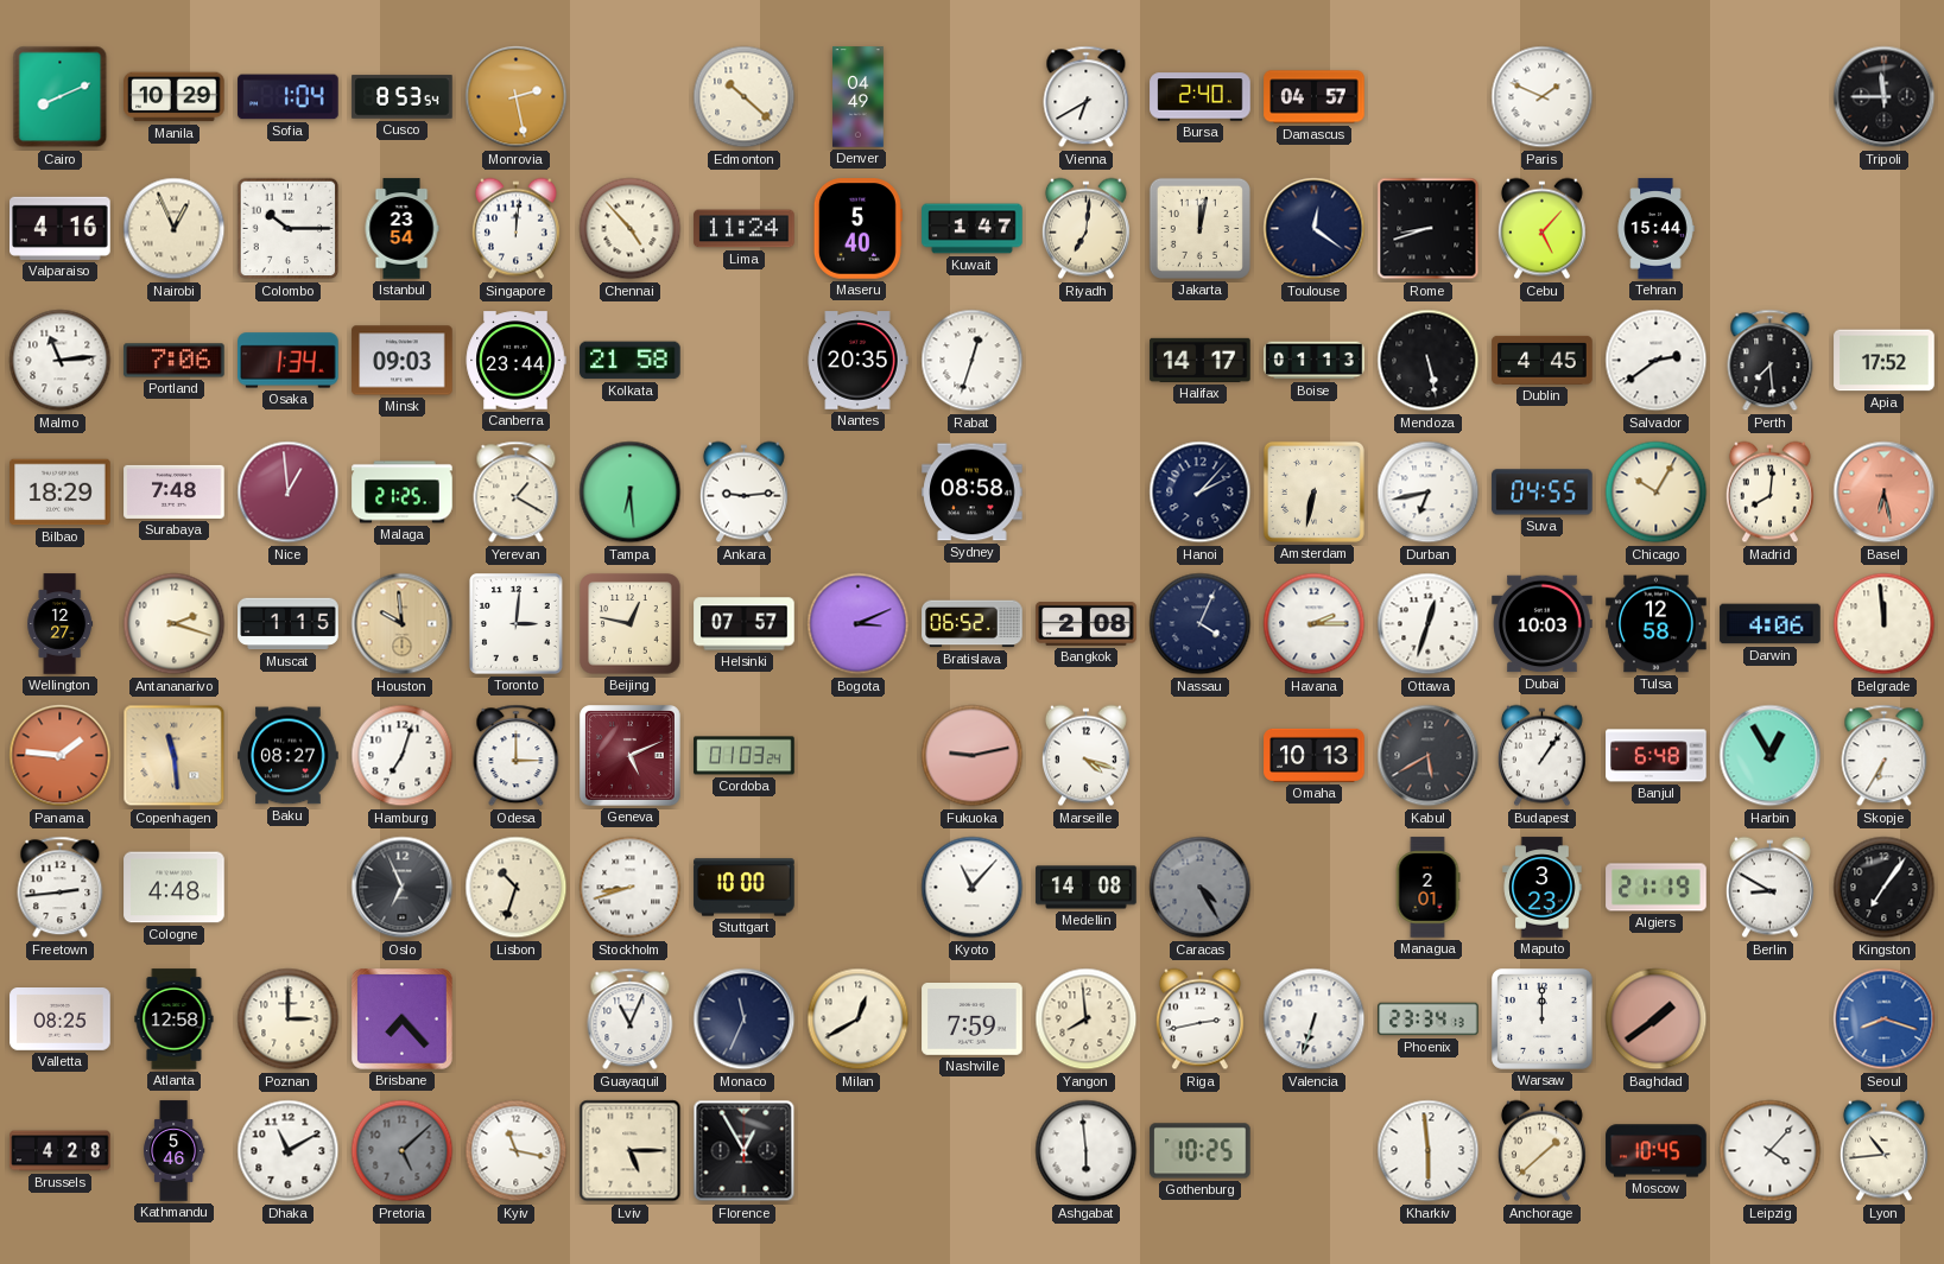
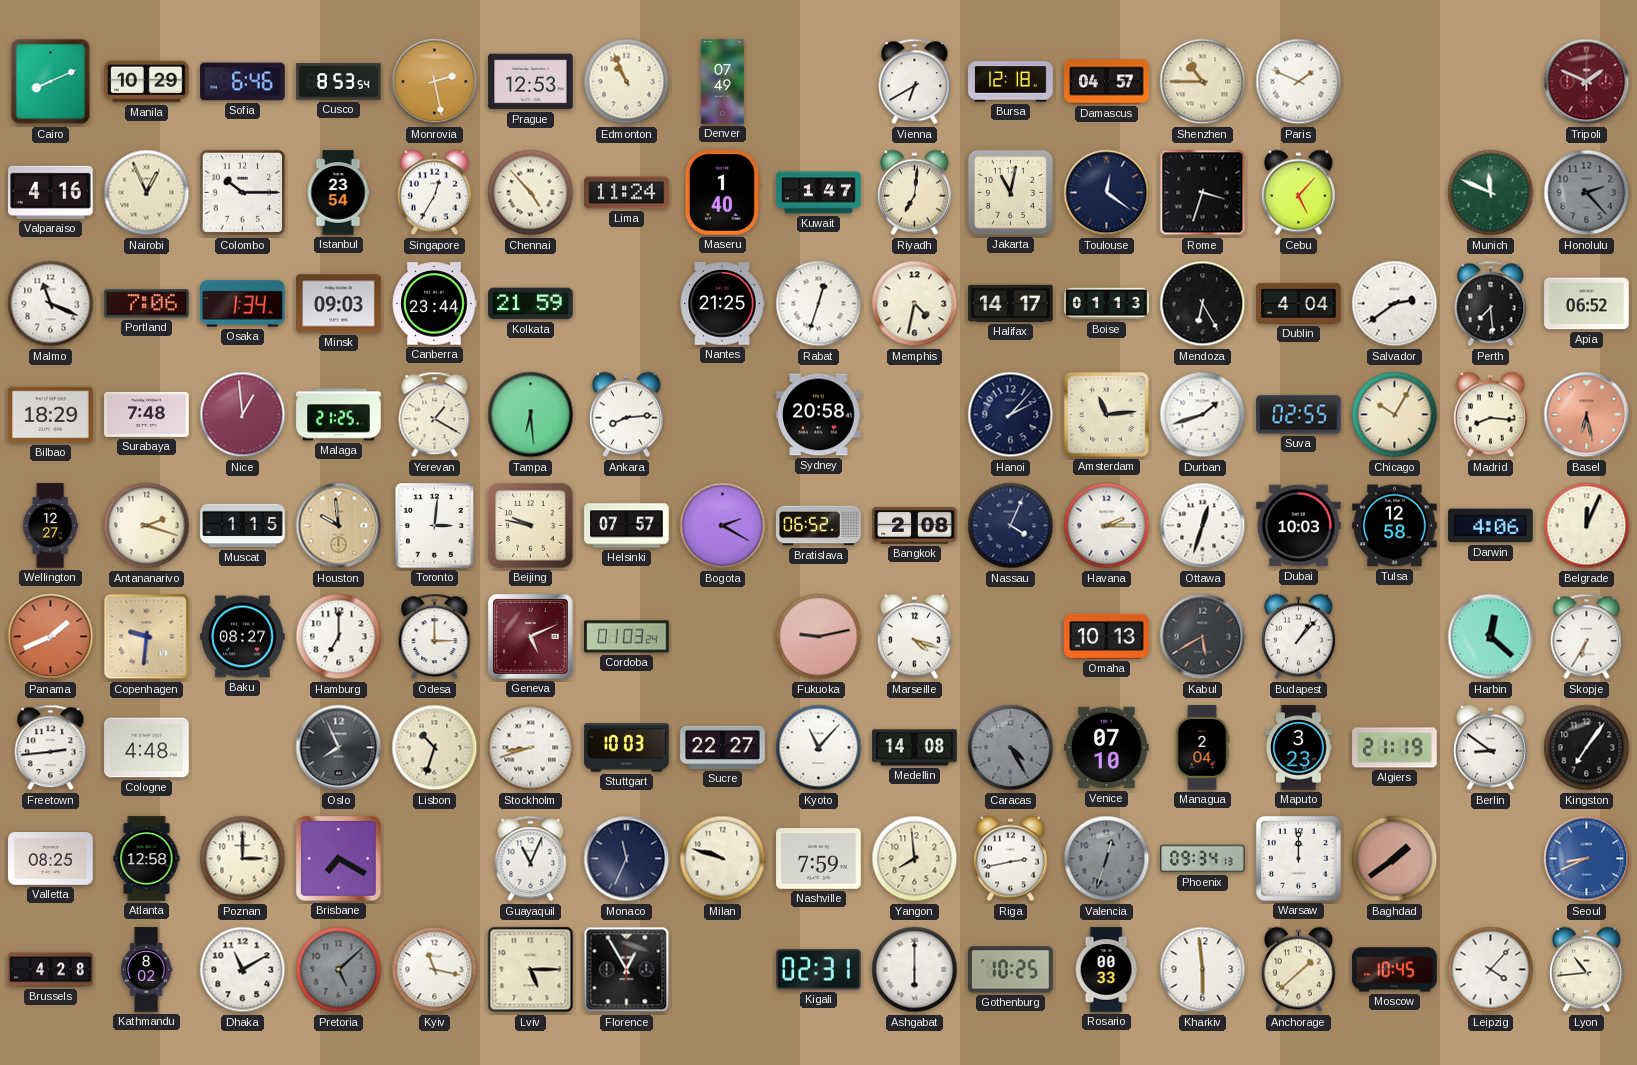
Sofia: 1:04 -> 6:46 (243, 82)
Prague: none -> 12:53 (531, 82)
Edmonton: 10:22 -> 10:56 (627, 82)
Denver: 04:49 -> 07:49 (723, 82)
Bursa: 2:40 -> 12:18 (1011, 82)
Shenzhen: none -> 10:45 (1203, 82)
Tripoli: 11:45 -> 1:49 (1587, 82)
Tripoli dial: black -> burgundy (1587, 82)
Singapore: 12:01 -> 12:35 (434, 193)
Maseru: 5:40 -> 1:40 (722, 193)
Jakarta: 12:02 -> 11:02 (1010, 192)
Rome: 8:42 -> 3:33 (1203, 193)
Tehran: 15:44 -> none (1655, 229)
Munich: none -> 11:49 (1491, 193)
Honolulu: none -> 2:23 (1587, 193)
Malmo: 11:14 -> 11:19 (51, 304)
Kolkata: 21:58 -> 21:59 (531, 304)
Nantes: 20:35 -> 21:25 (722, 304)
Memphis: none -> 4:32 (915, 304)
Mendoza: 5:28 -> 6:25 (1203, 304)
Dublin: 4:45 -> 4:04 (1299, 303)
Apia: 17:52 -> 06:52 (1587, 304)
Ankara: 9:14 -> 8:14 (626, 415)
Sydney: 08:58 -> 20:58 (819, 415)
Amsterdam: 6:32 -> 11:14 (1106, 414)
Durban: 6:43 -> 1:42 (1203, 415)
Suva: 04:55 -> 02:55 (1299, 415)
Madrid: 8:01 -> 8:16 (1490, 415)
Beijing: 12:47 -> 9:47 (531, 526)
Bogota: 3:11 -> 2:20 (723, 526)
Belgrade: 11:59 -> 12:04 (1587, 526)
Panama: 1:46 -> 1:41 (51, 637)
Copenhagen: 11:29 -> 9:31 (147, 637)
Hamburg: 7:03 -> 7:00 (339, 637)
Budapest: 1:06 -> 1:07 (1298, 637)
Banjul: 6:48 -> none (1657, 756)
Harbin: 12:55 -> 12:22 (1491, 637)
Oslo: 6:56 -> 7:56 (339, 748)
Stuttgart: 10:00 -> 10:03 (627, 748)
Sucre: none -> 22:27 (723, 747)
Venice: none -> 07:10 (1107, 748)
Managua: 2:01 -> 2:04 (1202, 748)
Berlin: 8:50 -> 8:51 (1490, 748)
Brisbane: 7:23 -> 7:20 (339, 859)
Milan: 12:40 -> 9:48 (723, 859)
Valencia: 6:33 -> 12:33 (1107, 859)
Valencia dial: white -> grey (1107, 859)
Phoenix: 23:34 -> 09:34 (1203, 859)
Seoul: 8:18 -> 8:41 (1587, 859)
Kathmandu: 5:46 -> 8:02 (147, 970)
Kigali: none -> 02:31 (819, 970)
Ashgabat: 5:59 -> 6:00 (915, 970)
Rosario: none -> 00:33 (1106, 970)
